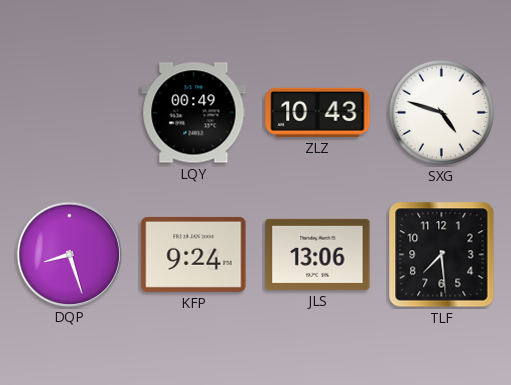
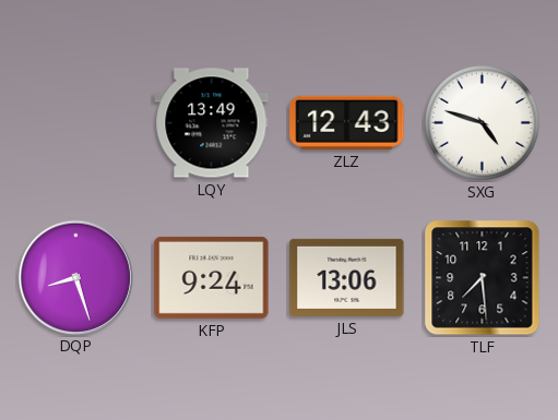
LQY: 00:49 -> 13:49 (212, 123)
ZLZ: 10:43 -> 12:43 (347, 122)
